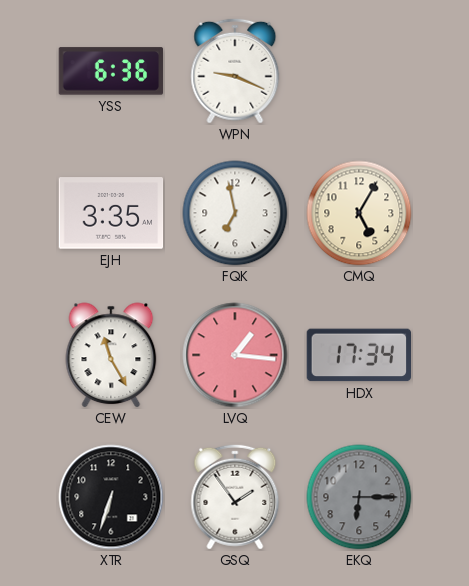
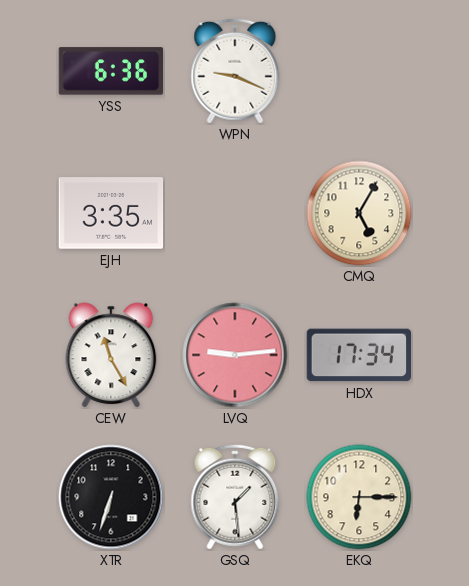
FQK: 6:58 -> none (235, 213)
LVQ: 1:16 -> 9:14 (235, 355)
GSQ: 1:54 -> 1:29 (235, 497)
EKQ dial: grey -> cream (359, 497)
